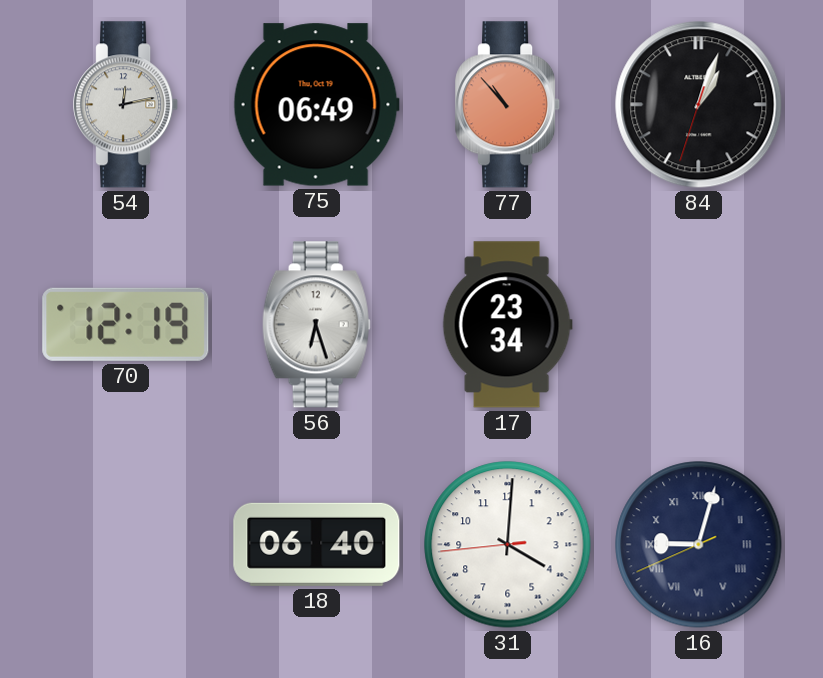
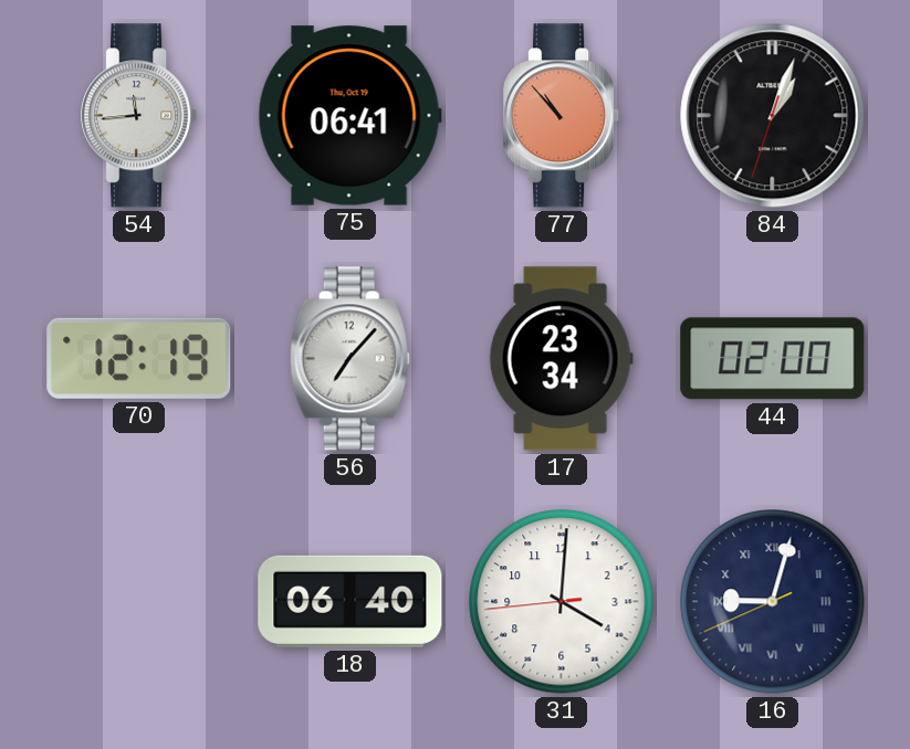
54: 12:13 -> 11:44 (139, 116)
75: 06:49 -> 06:41 (349, 116)
56: 6:27 -> 7:07 (349, 359)
44: none -> 02:00 (773, 359)
